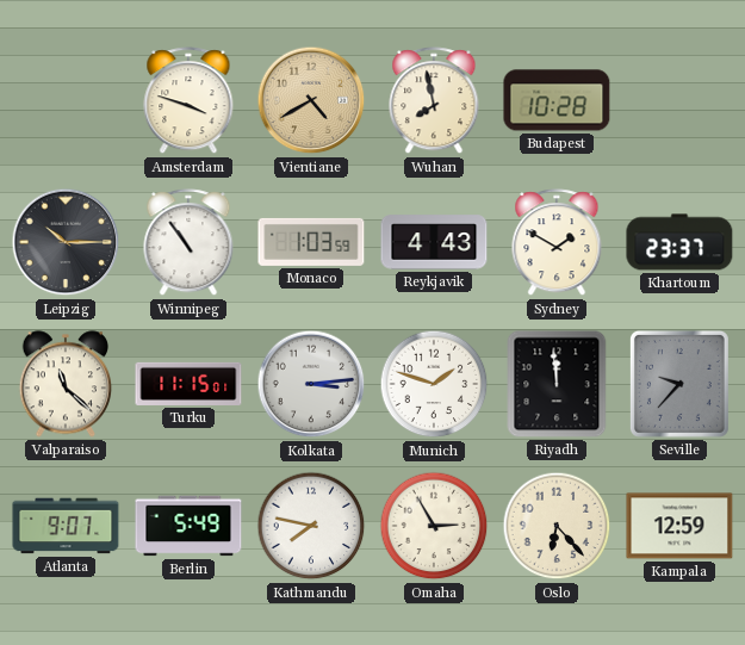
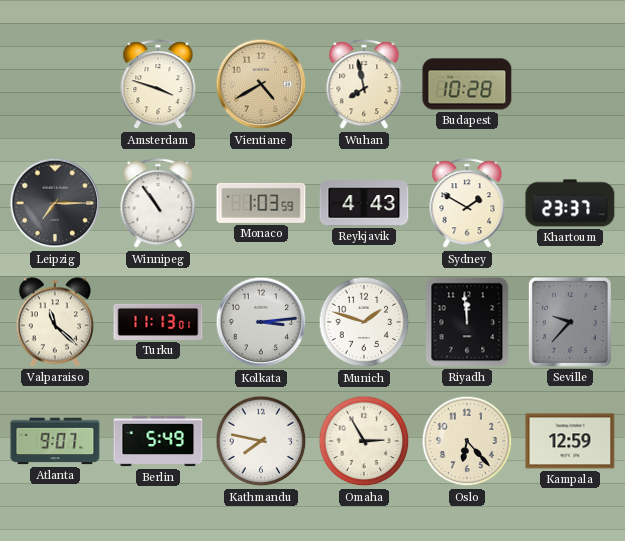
Leipzig: 10:15 -> 7:15 (55, 203)
Turku: 11:15 -> 11:13 (158, 322)
